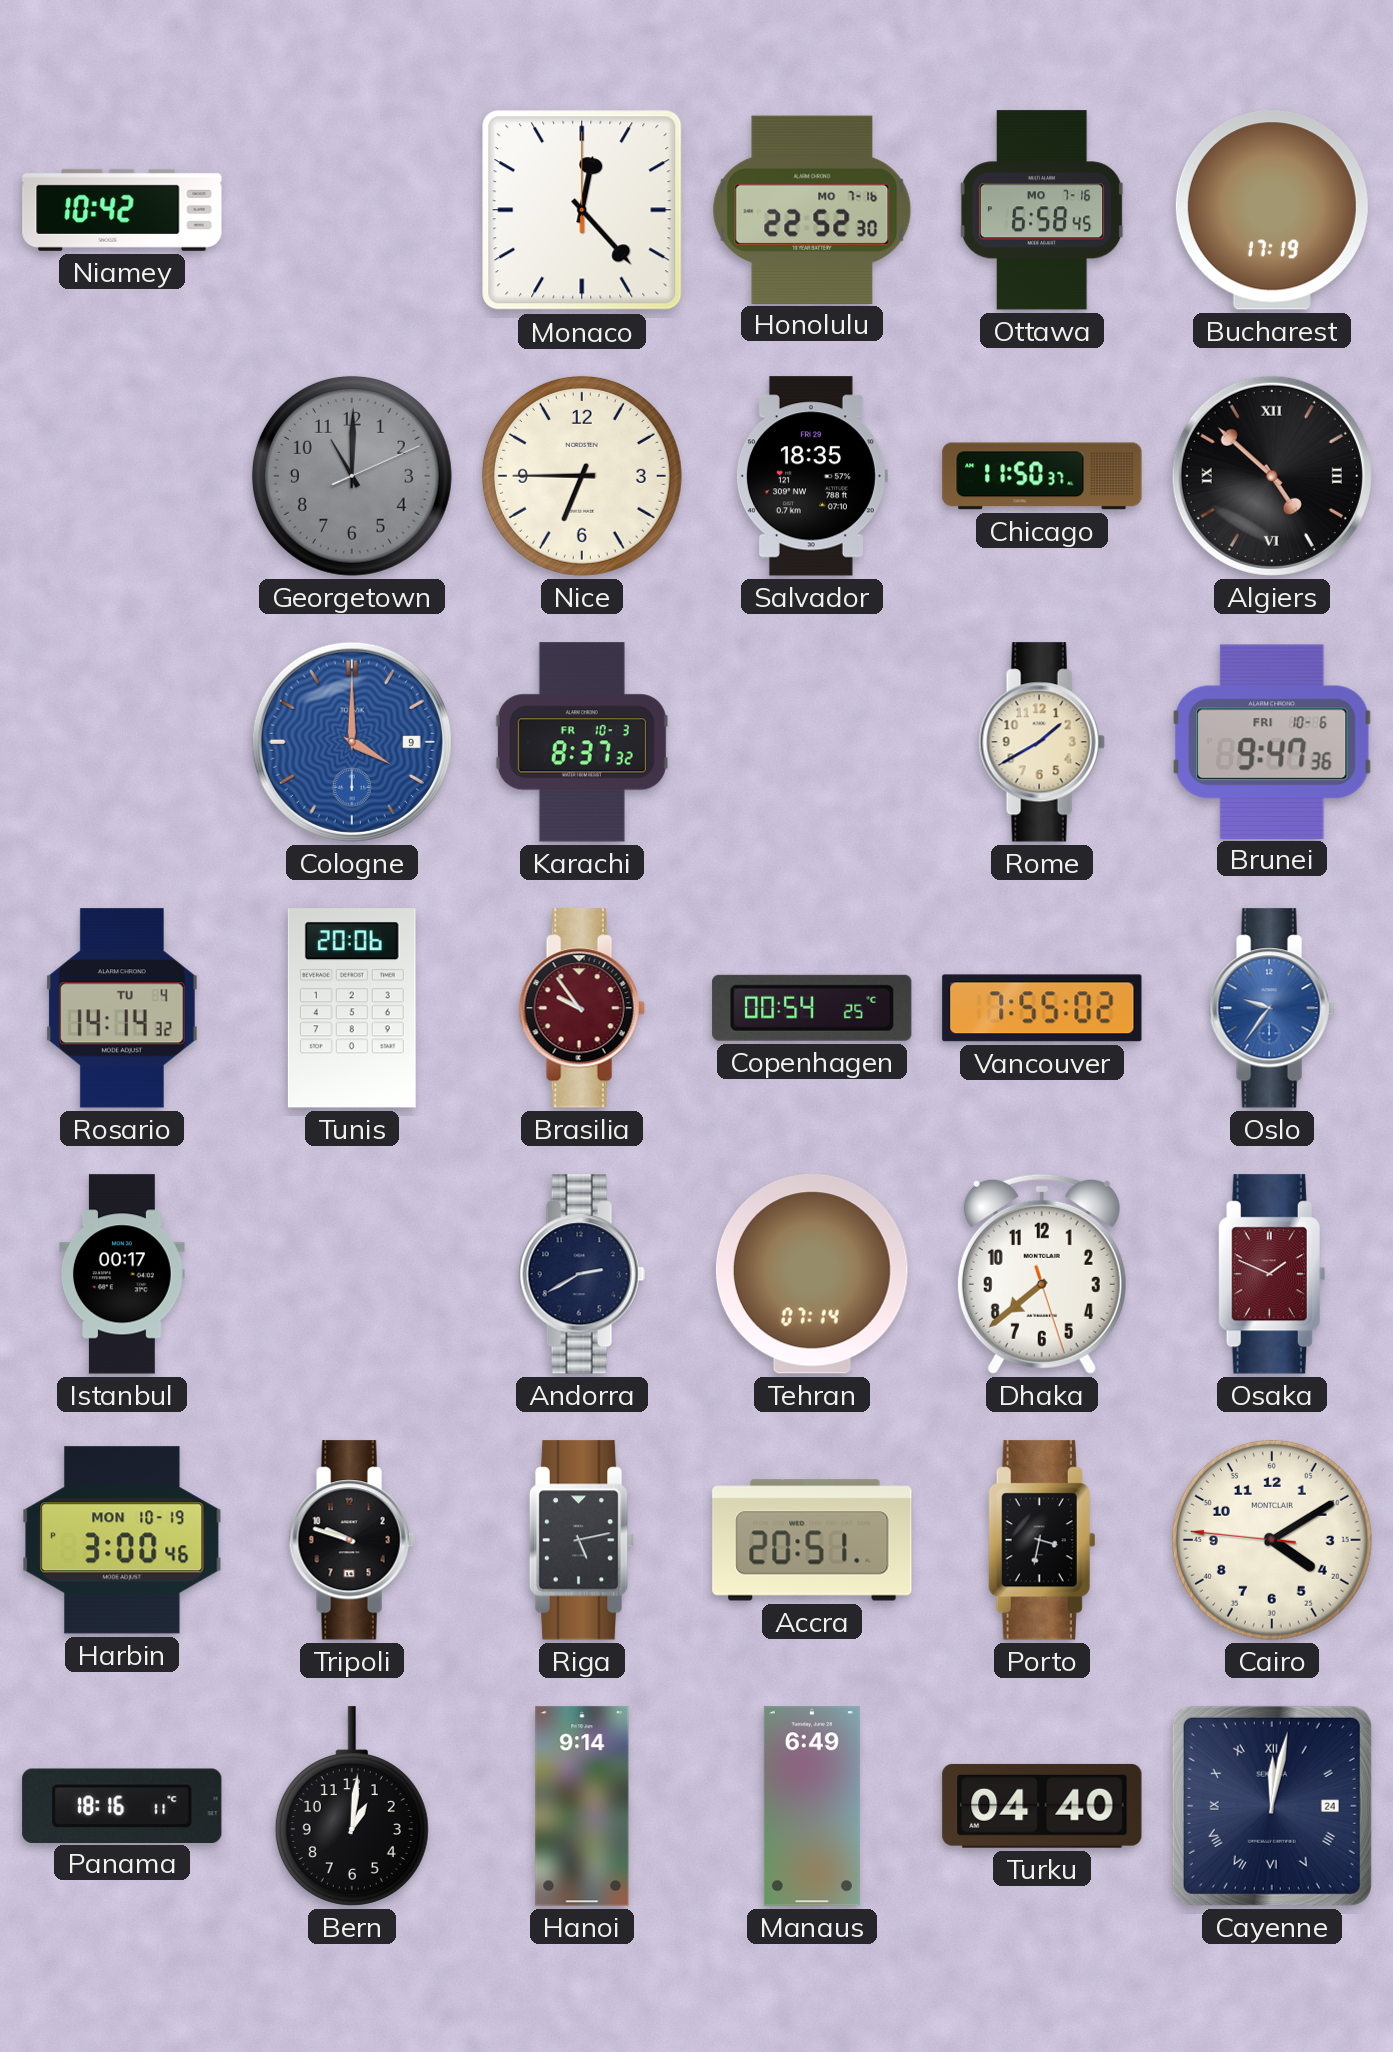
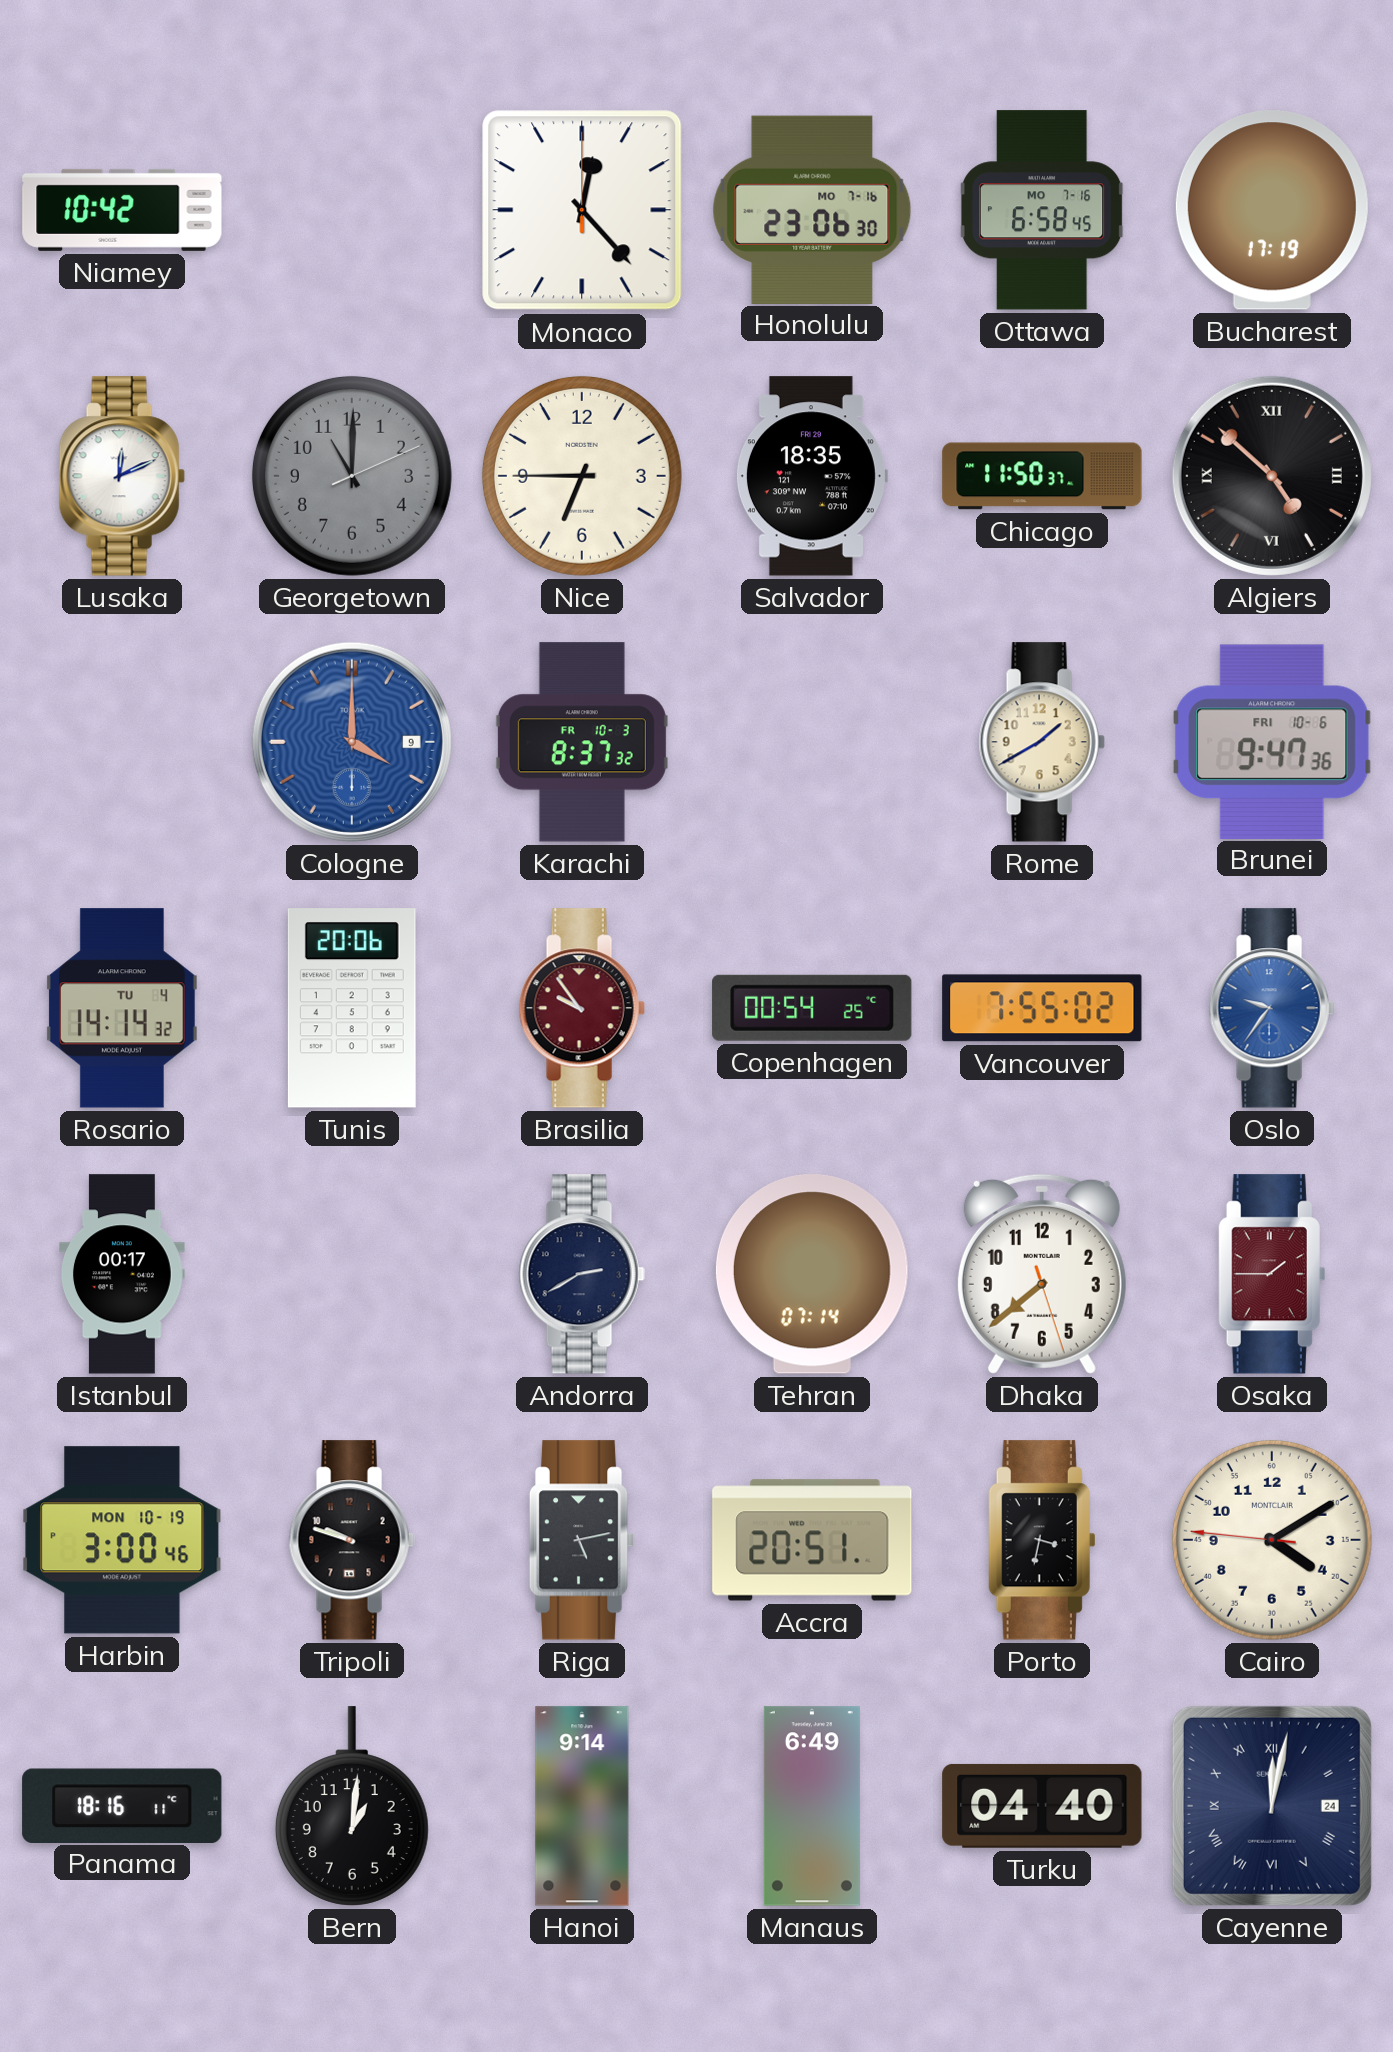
Honolulu: 22:52 -> 23:06 (812, 209)
Lusaka: none -> 12:11 (122, 476)
Osaka: 1:49 -> 1:45 (1272, 1274)
